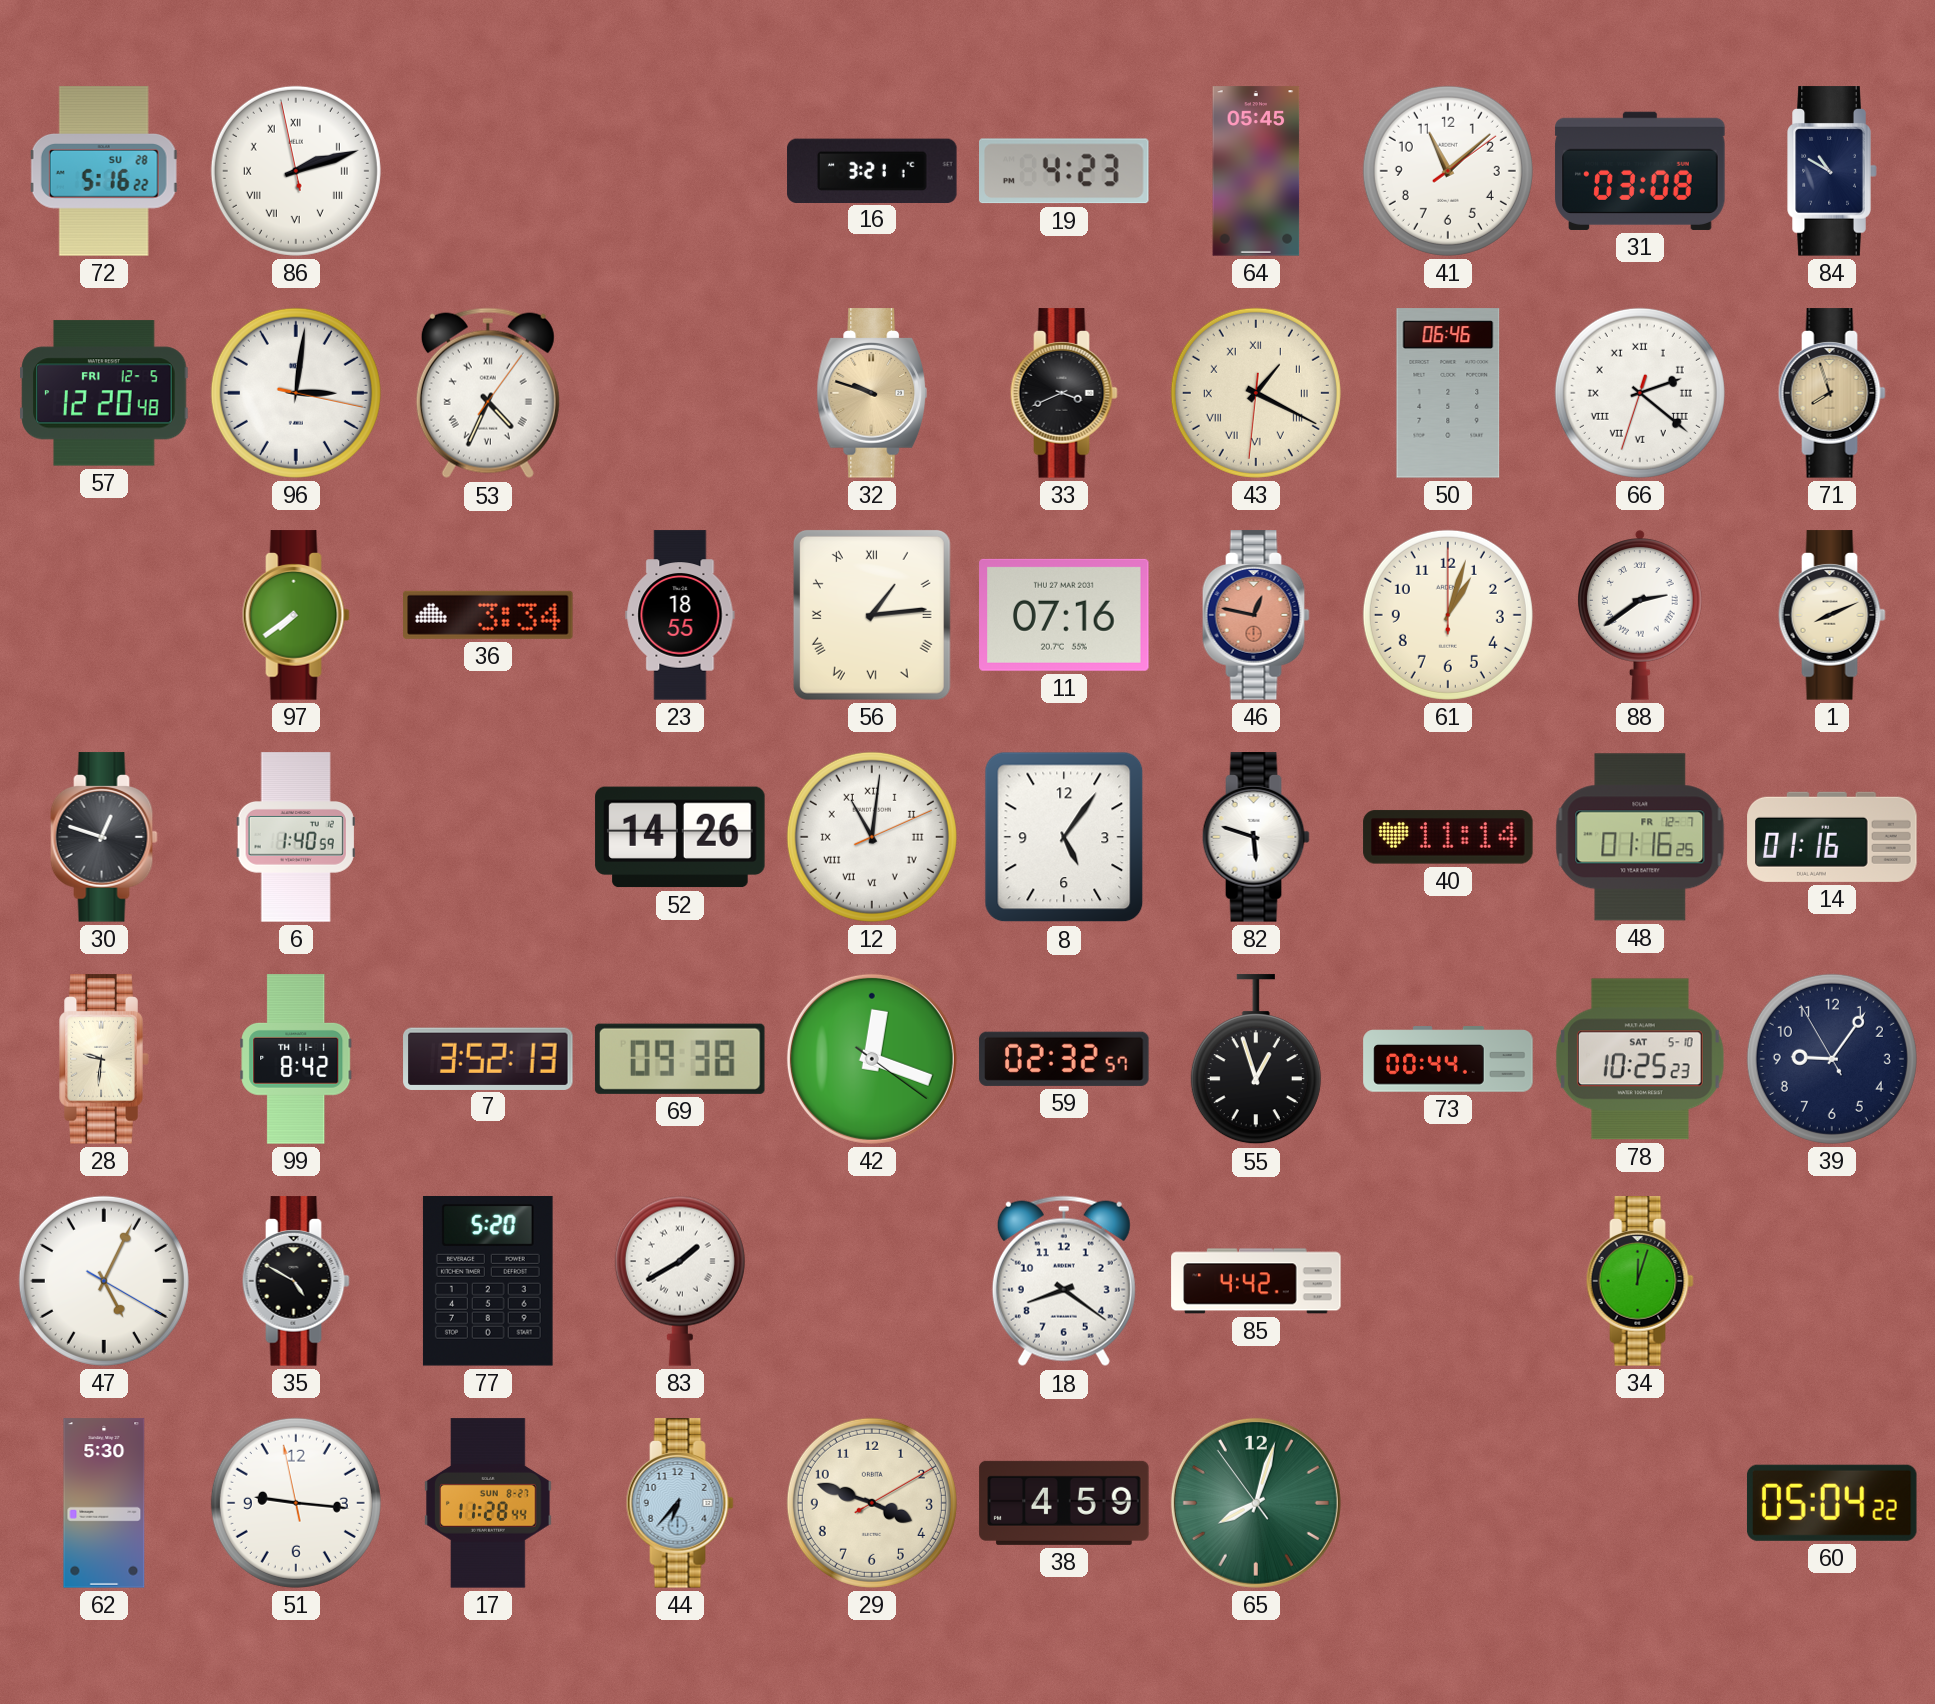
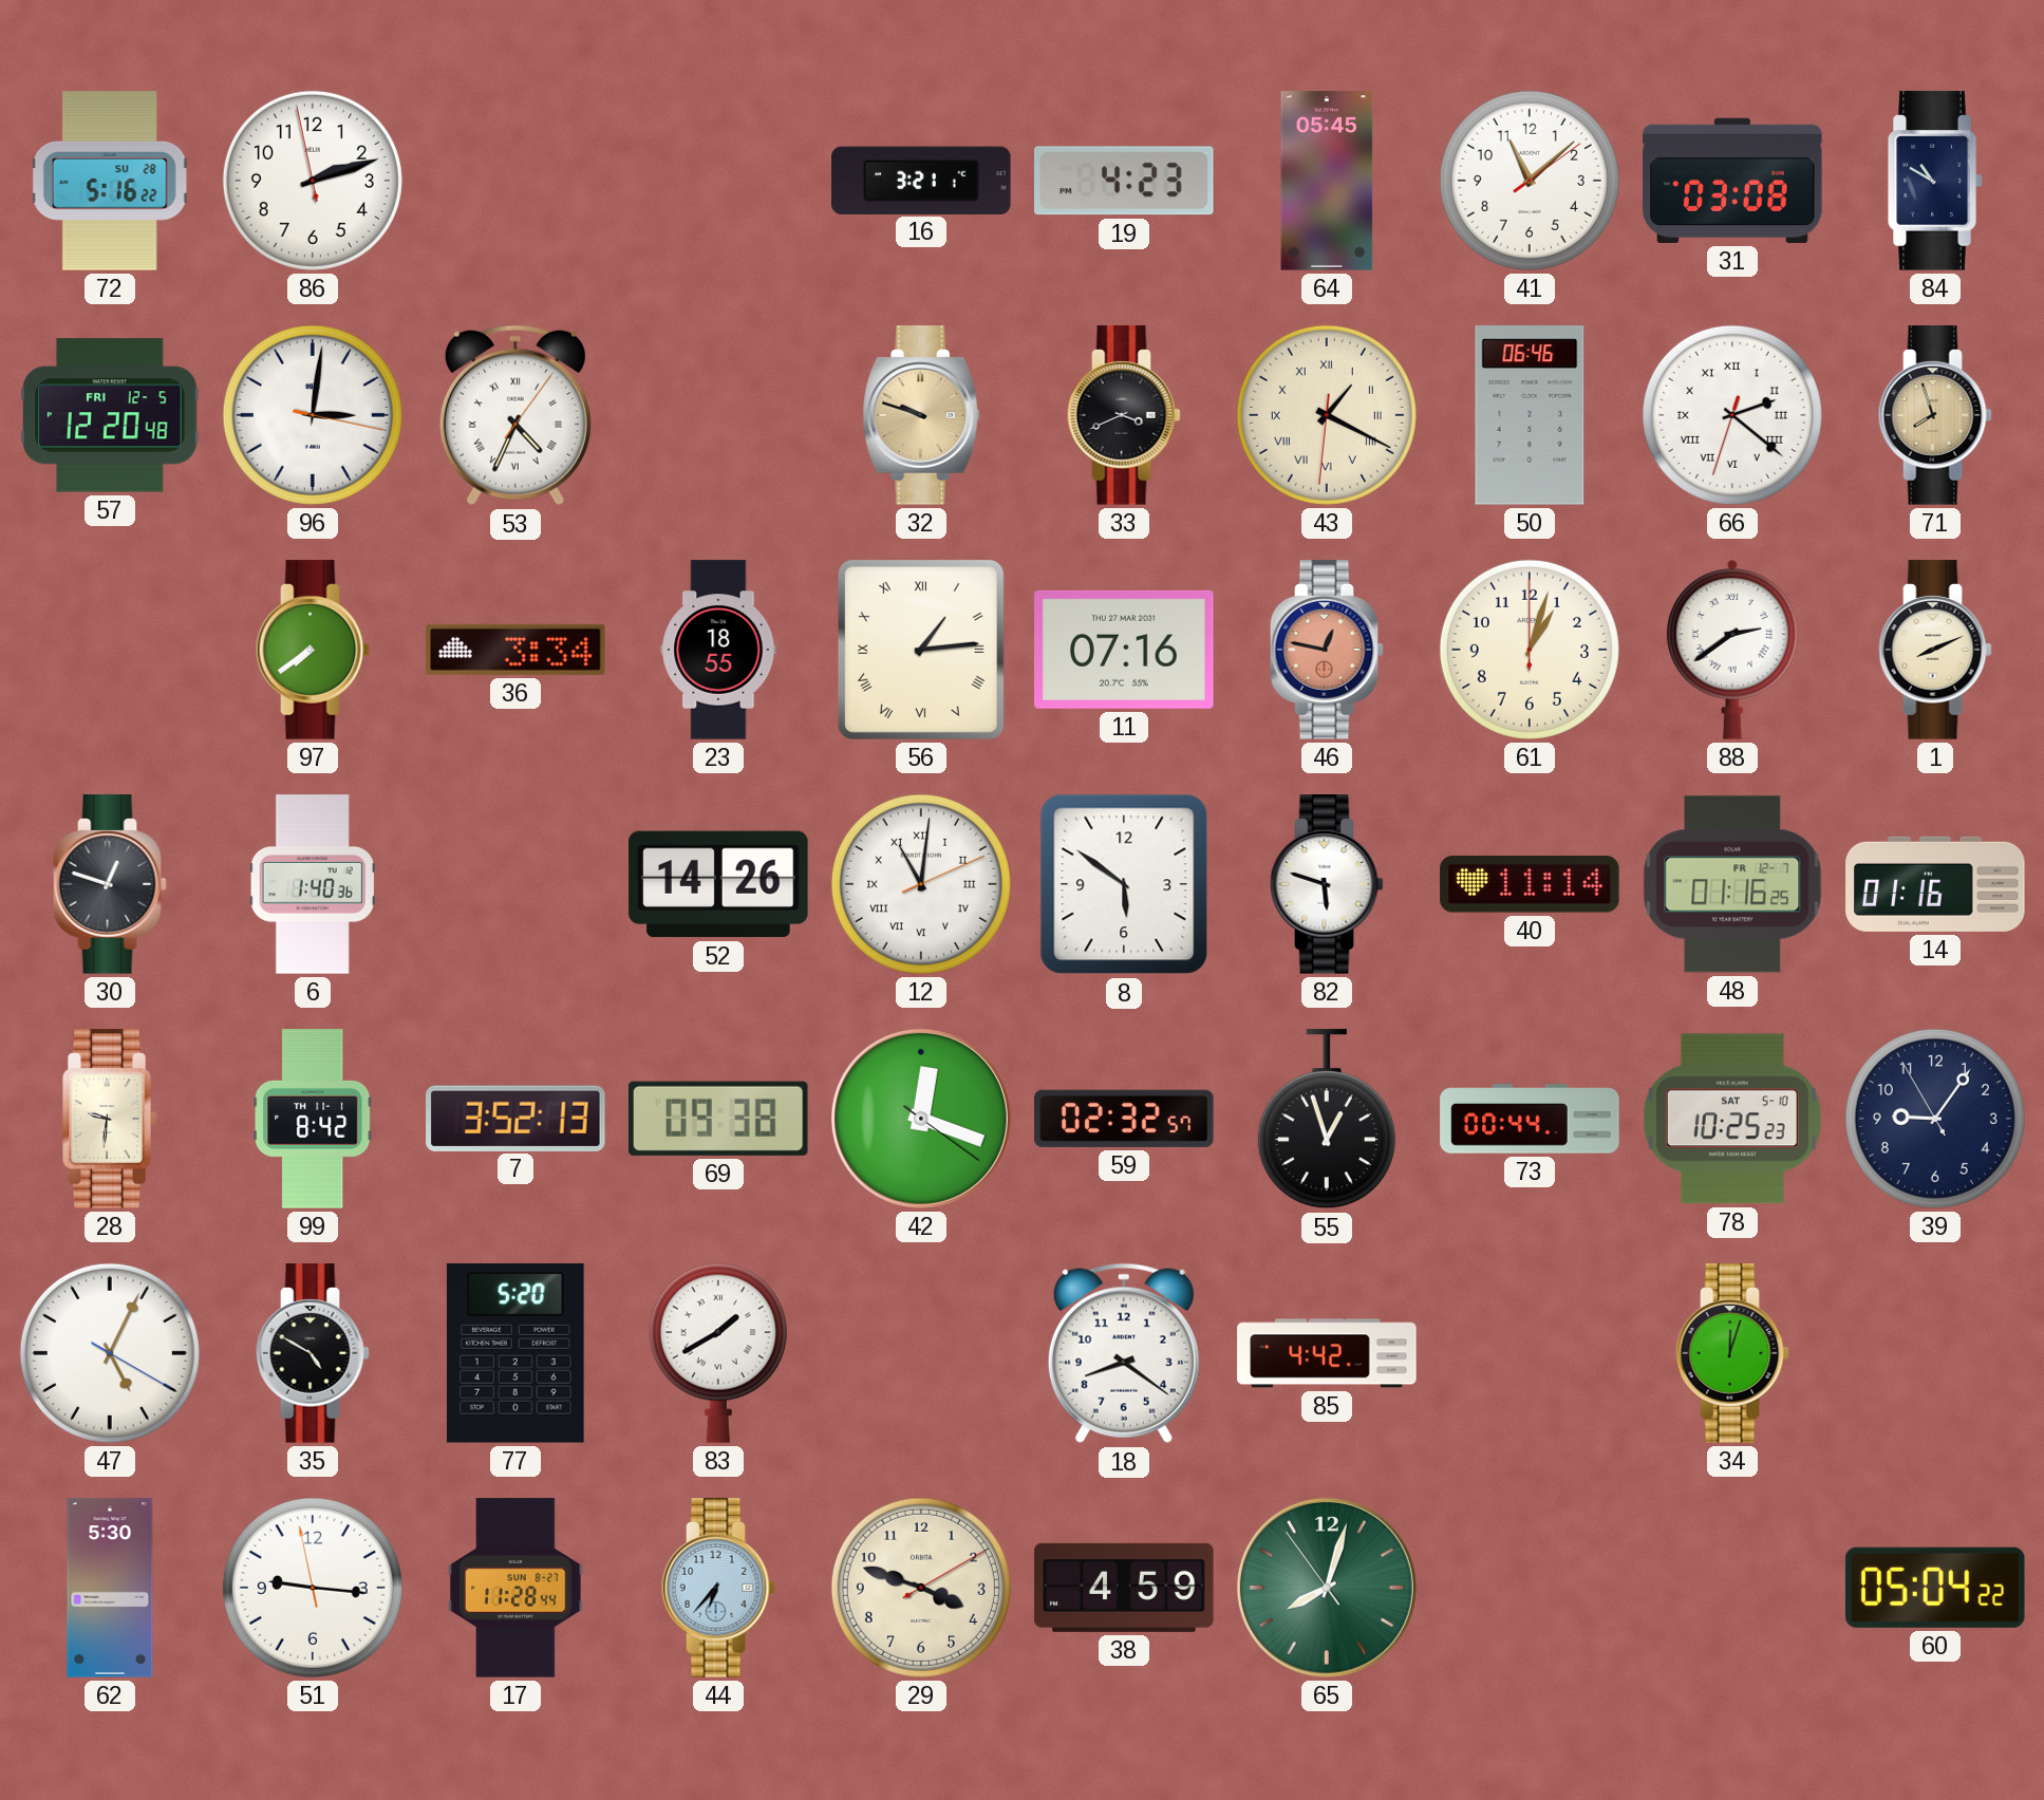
86 numerals: Roman -> Arabic (313, 181)
6: 1:40:59 -> 1:40:36 (313, 884)
8: 5:06 -> 5:51 (1124, 884)
